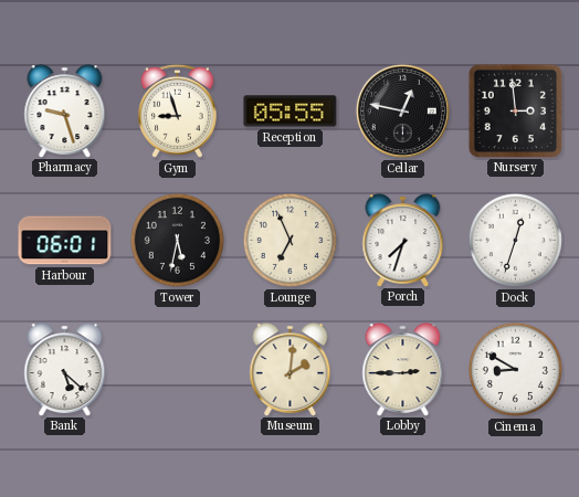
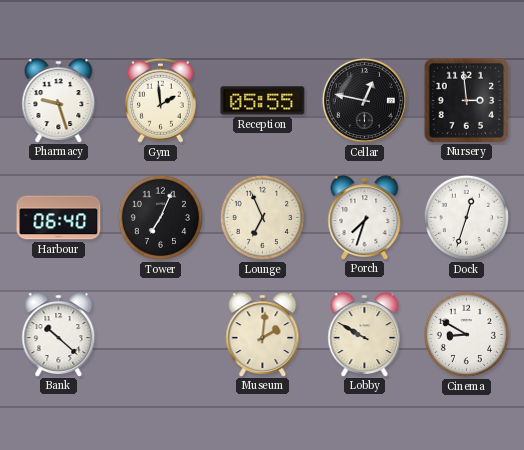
Gym: 8:57 -> 1:59 (160, 100)
Harbour: 06:01 -> 06:40 (59, 218)
Tower: 5:32 -> 7:04 (160, 217)
Bank: 5:22 -> 10:22 (59, 334)
Lobby: 2:45 -> 9:50 (365, 334)
